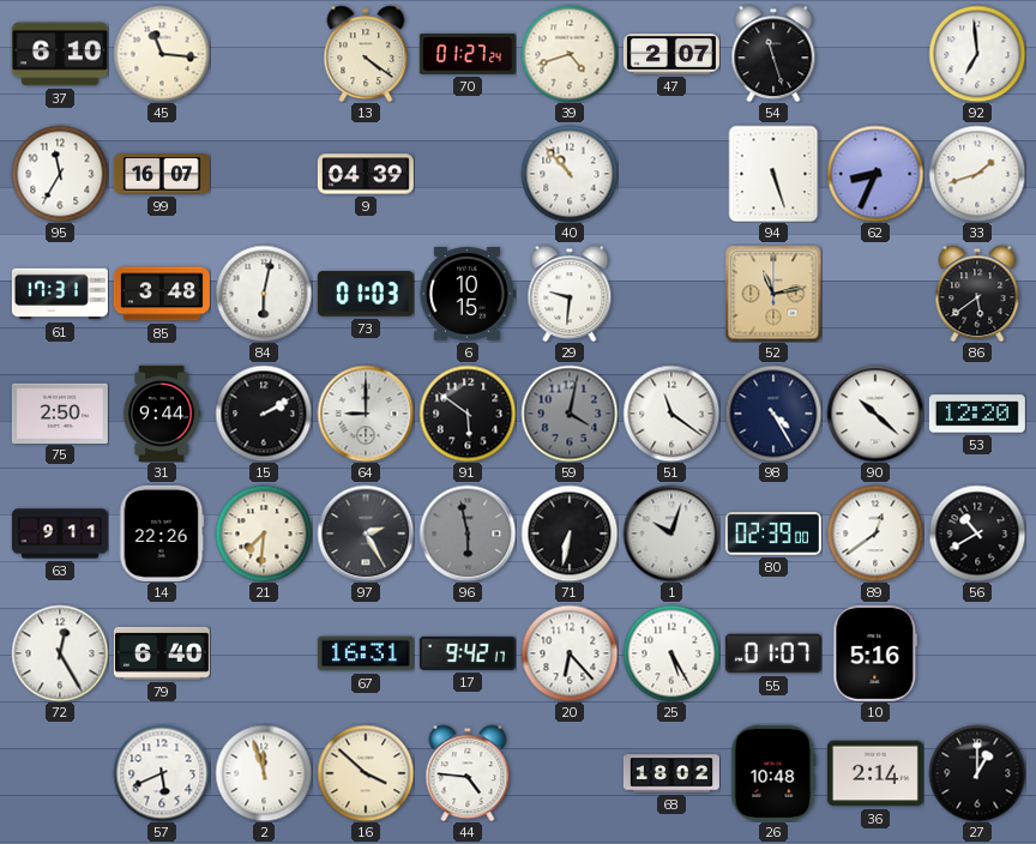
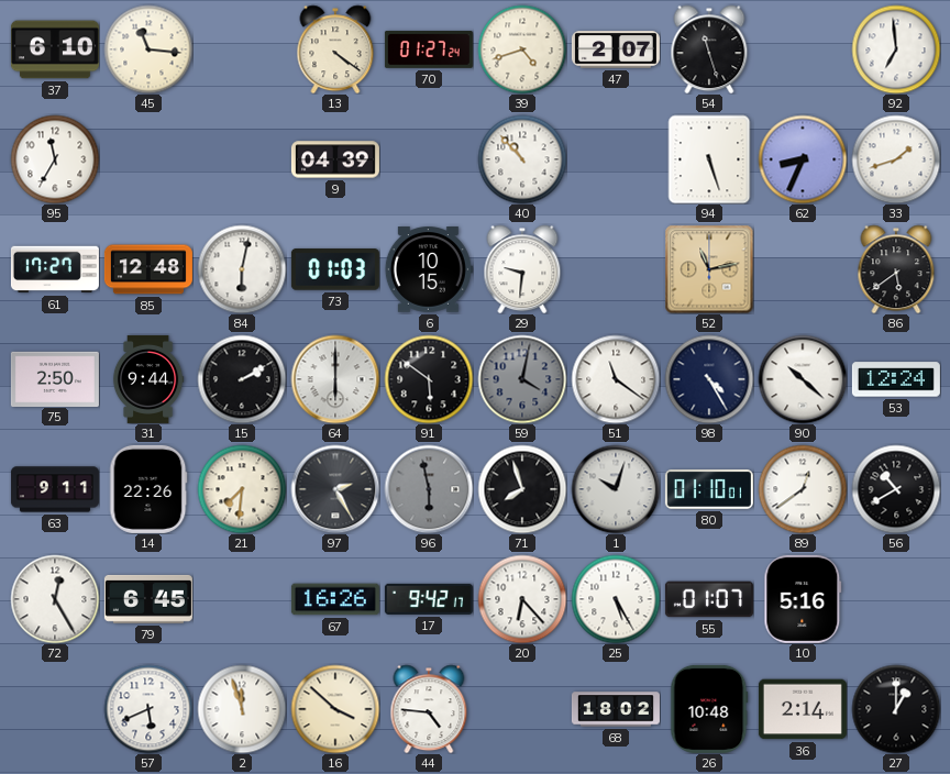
99: 16:07 -> none (162, 174)
61: 17:31 -> 17:27 (55, 269)
85: 3:48 -> 12:48 (148, 269)
64: 9:00 -> 6:00 (335, 379)
53: 12:20 -> 12:24 (896, 379)
71: 6:32 -> 7:57 (522, 489)
80: 02:39 -> 01:10 (709, 489)
79: 6:40 -> 6:45 (148, 599)
67: 16:31 -> 16:26 (335, 599)
